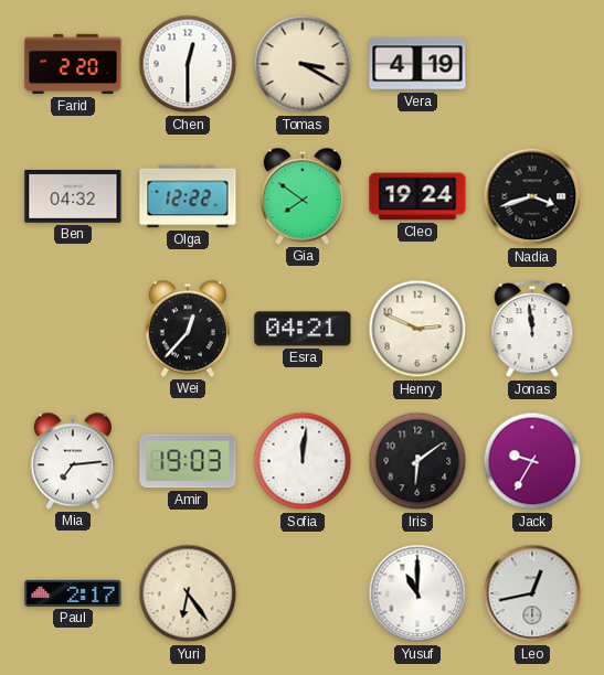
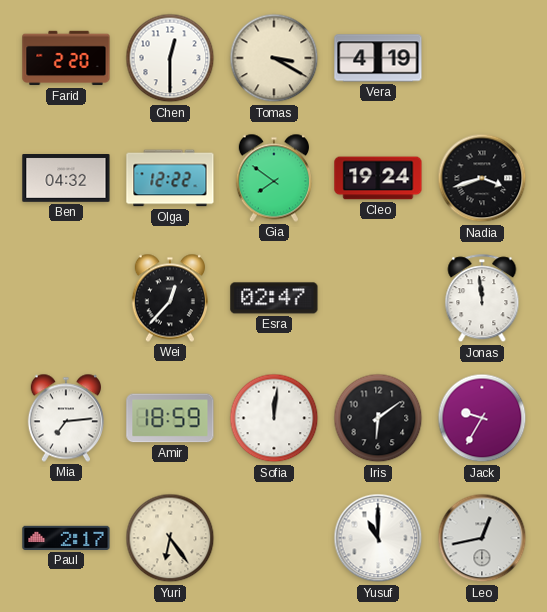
Esra: 04:21 -> 02:47 (274, 298)
Henry: 2:49 -> none (417, 329)
Amir: 19:03 -> 18:59 (170, 418)
